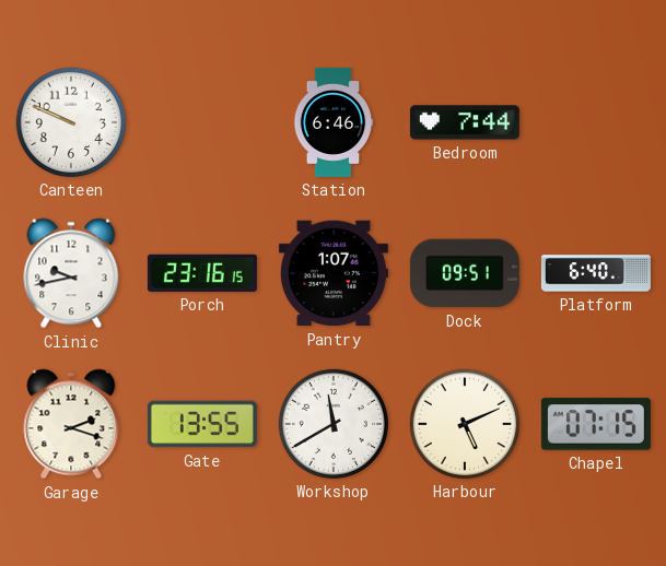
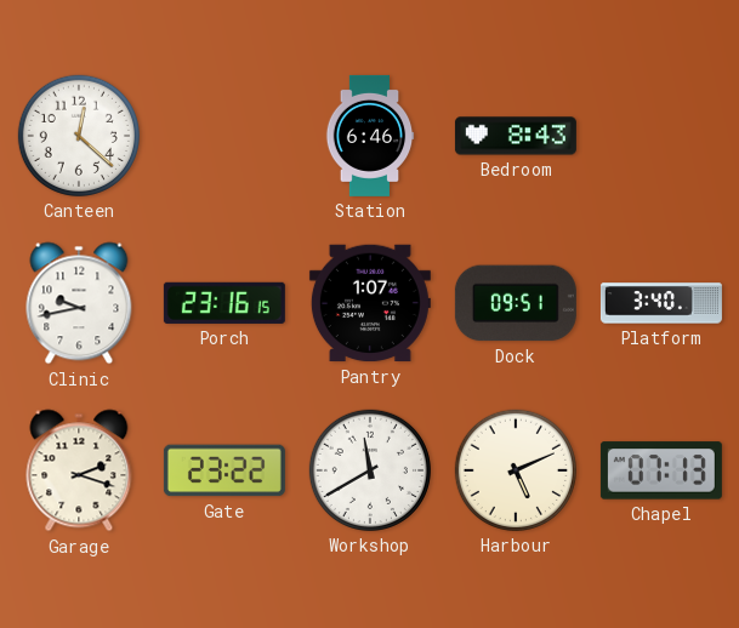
Canteen: 9:49 -> 12:22 (79, 136)
Bedroom: 7:44 -> 8:43 (516, 136)
Platform: 6:40 -> 3:40 (661, 303)
Gate: 13:55 -> 23:22 (224, 470)
Chapel: 07:15 -> 07:13 (661, 470)
